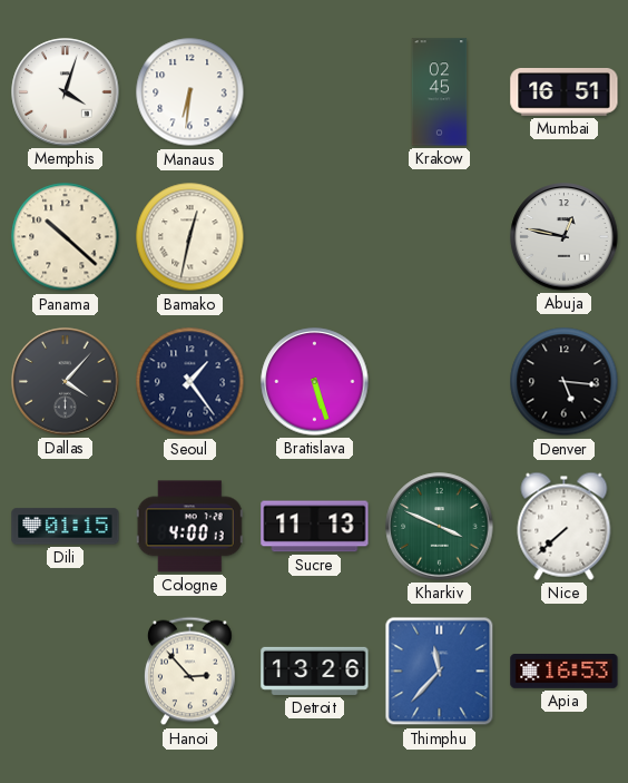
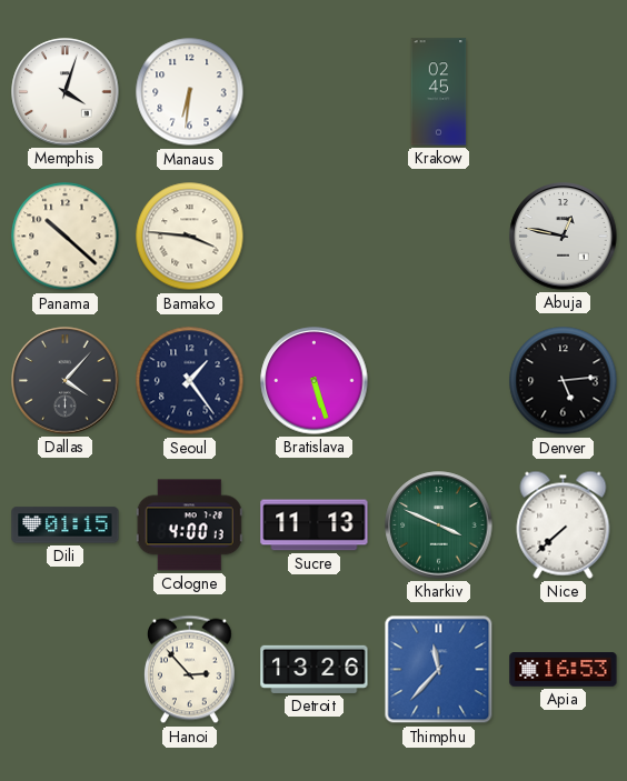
Mumbai: 16:51 -> none (565, 92)
Bamako: 12:32 -> 3:46 (190, 237)
Denver: 5:16 -> 5:14 (564, 381)
